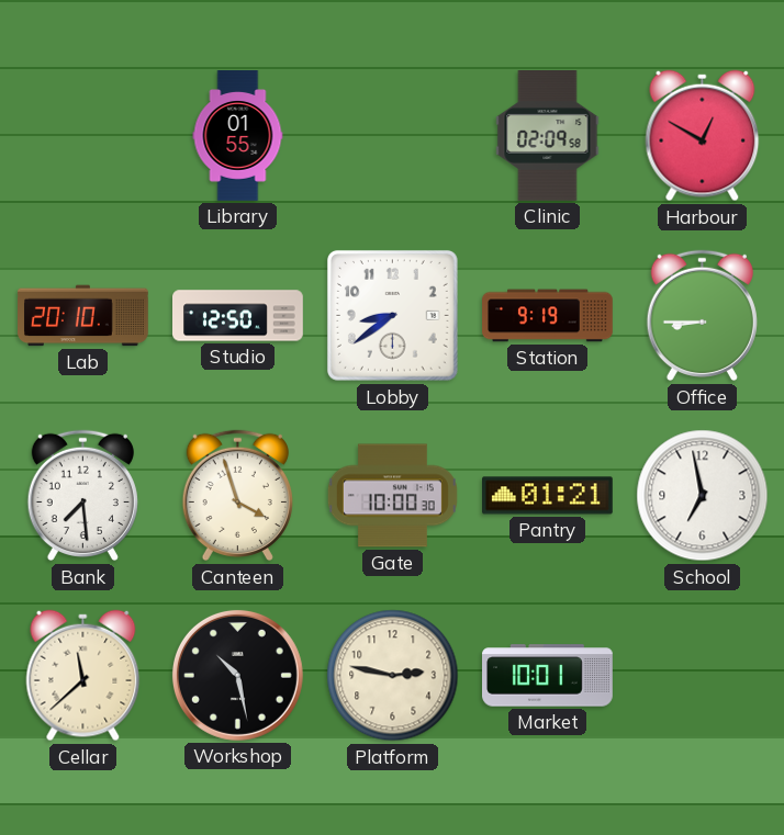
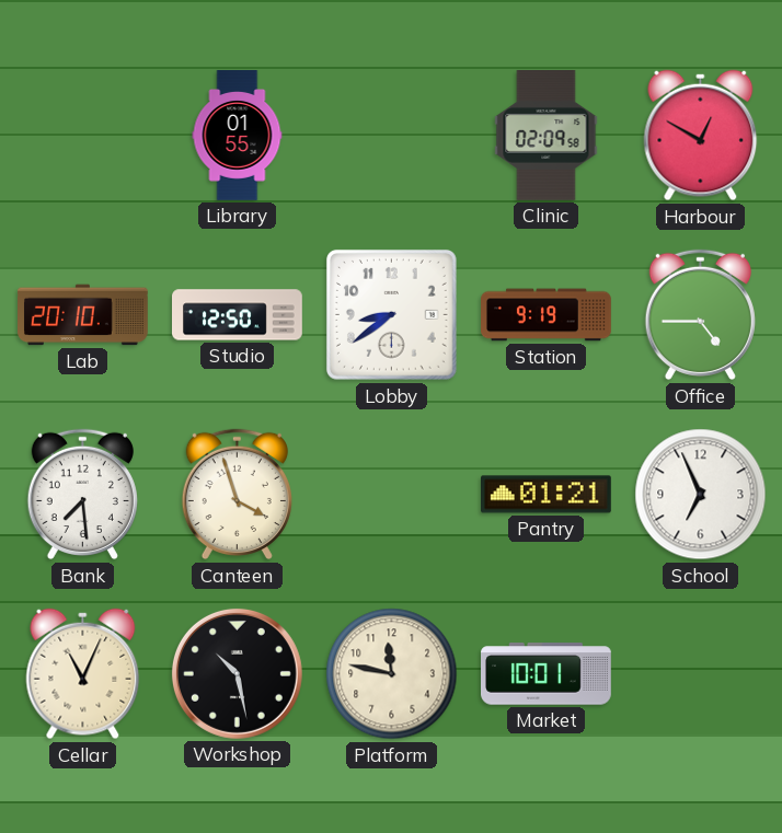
Office: 8:45 -> 4:45 (700, 315)
Gate: 10:00 -> none (392, 496)
School: 6:58 -> 6:56 (701, 495)
Cellar: 11:38 -> 11:04 (83, 674)
Platform: 2:47 -> 11:47 (392, 674)
